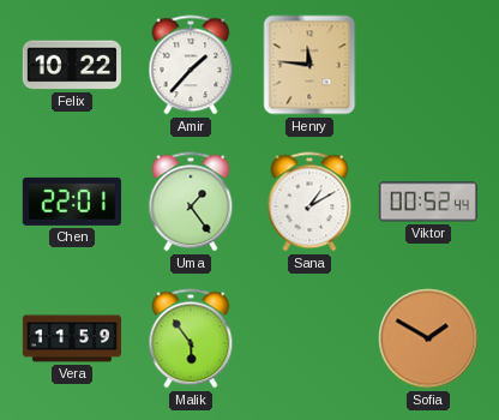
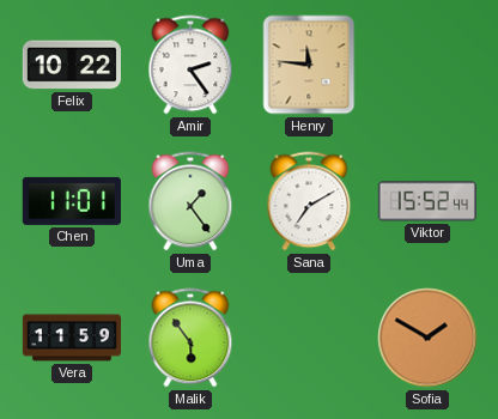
Amir: 1:37 -> 2:24 (190, 65)
Chen: 22:01 -> 11:01 (72, 201)
Sana: 1:10 -> 7:10 (309, 201)
Viktor: 00:52 -> 15:52 (427, 201)
